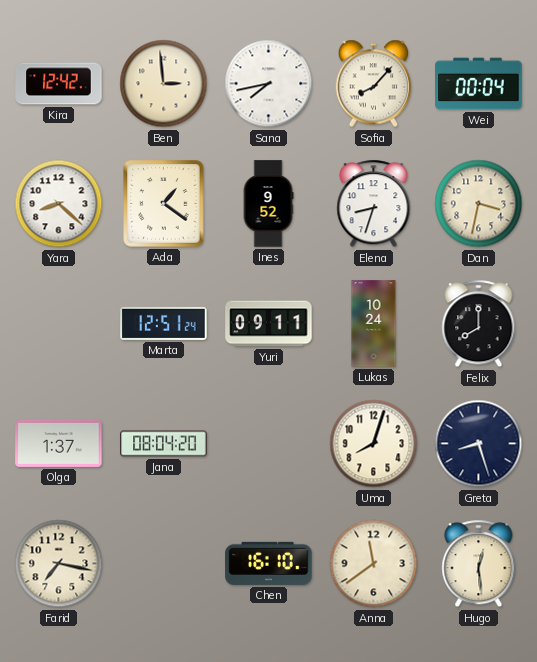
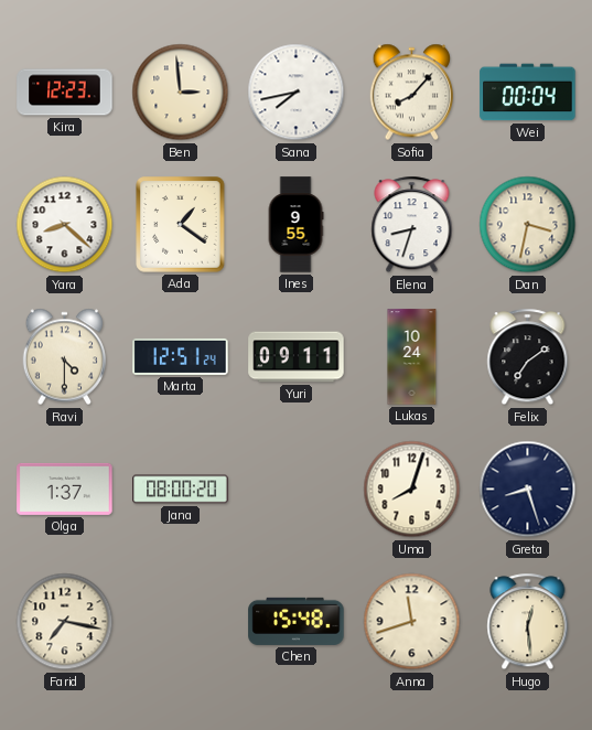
Kira: 12:42 -> 12:23 (65, 93)
Ines: 9:52 -> 9:55 (295, 225)
Ravi: none -> 4:30 (65, 357)
Felix: 8:00 -> 7:09 (528, 357)
Jana: 08:04 -> 08:00 (181, 490)
Chen: 16:10 -> 15:48 (297, 621)
Anna: 11:39 -> 11:42 (412, 622)
